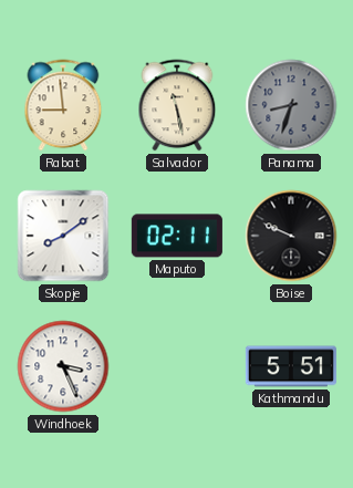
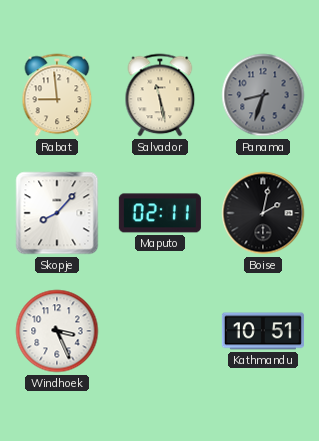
Skopje: 8:09 -> 8:07 (57, 213)
Boise: 9:49 -> 2:02 (263, 213)
Kathmandu: 5:51 -> 10:51 (263, 331)
